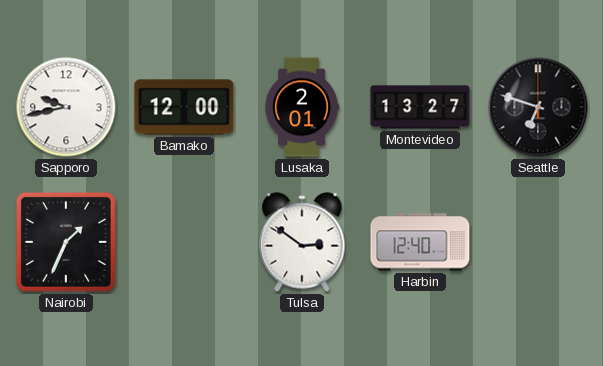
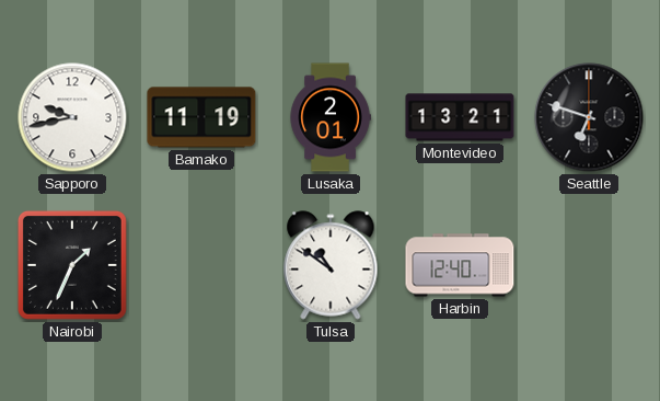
Bamako: 12:00 -> 11:19 (201, 117)
Montevideo: 13:27 -> 13:21 (460, 117)
Tulsa: 2:51 -> 10:51 (331, 265)
